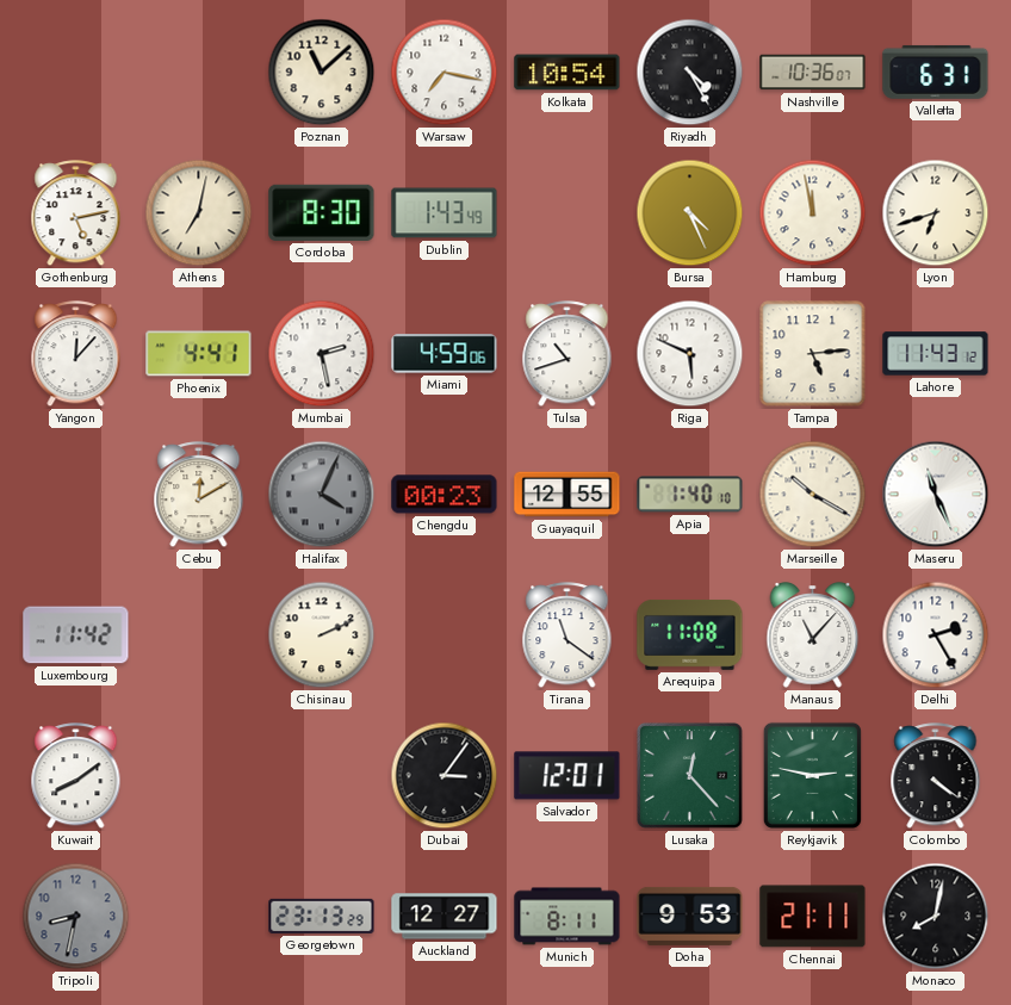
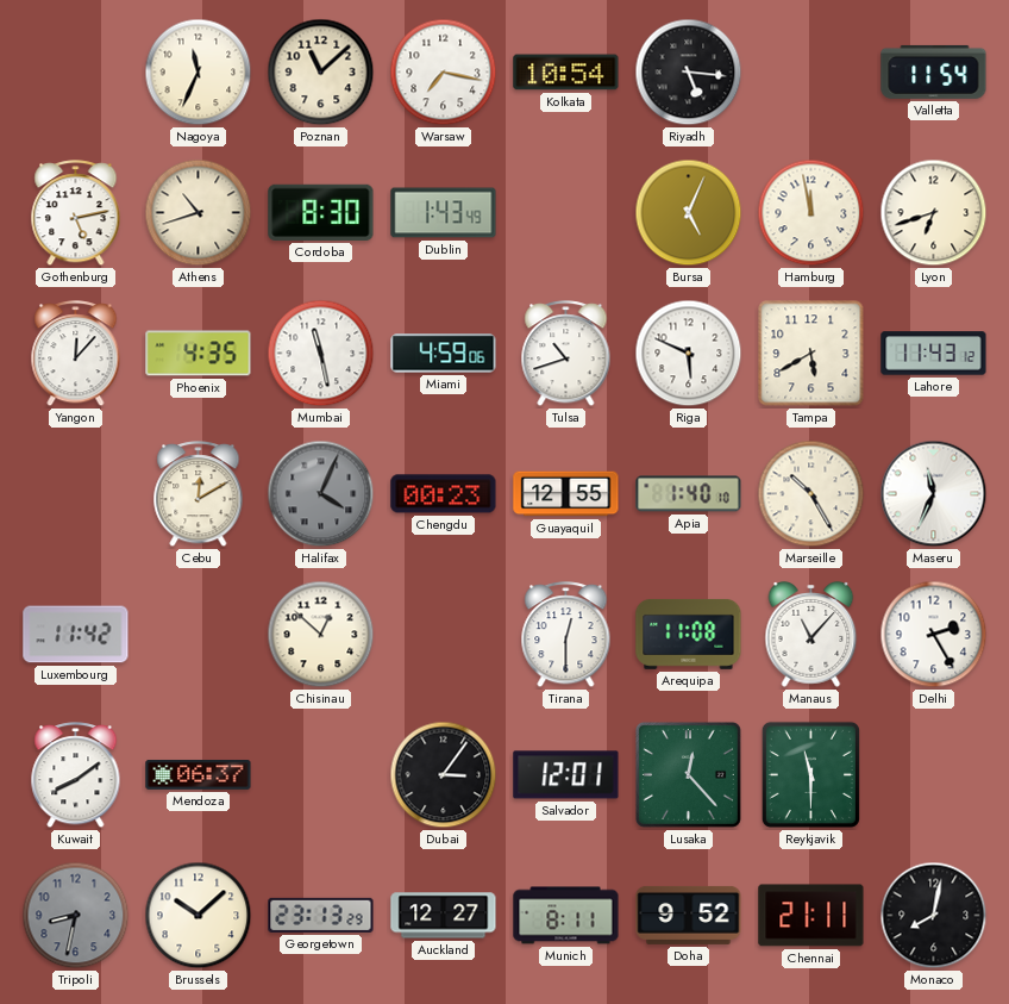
Nagoya: none -> 11:34 (199, 73)
Riyadh: 4:25 -> 5:16 (689, 73)
Nashville: 10:36 -> none (813, 73)
Valletta: 6:31 -> 11:54 (934, 71)
Athens: 7:02 -> 10:42 (199, 213)
Bursa: 4:26 -> 5:04 (689, 213)
Phoenix: 4:41 -> 4:35 (199, 354)
Mumbai: 2:28 -> 11:28 (321, 354)
Tampa: 5:14 -> 5:40 (811, 354)
Marseille: 10:20 -> 10:25 (811, 494)
Maseru: 11:26 -> 11:34 (934, 494)
Chisinau: 2:11 -> 12:52 (321, 635)
Tirana: 11:21 -> 12:30 (566, 635)
Mendoza: none -> 06:37 (199, 775)
Reykjavik: 2:47 -> 11:30 (810, 774)
Colombo: 4:21 -> none (936, 776)
Brussels: none -> 10:08 (199, 916)
Doha: 9:53 -> 9:52 (689, 915)
